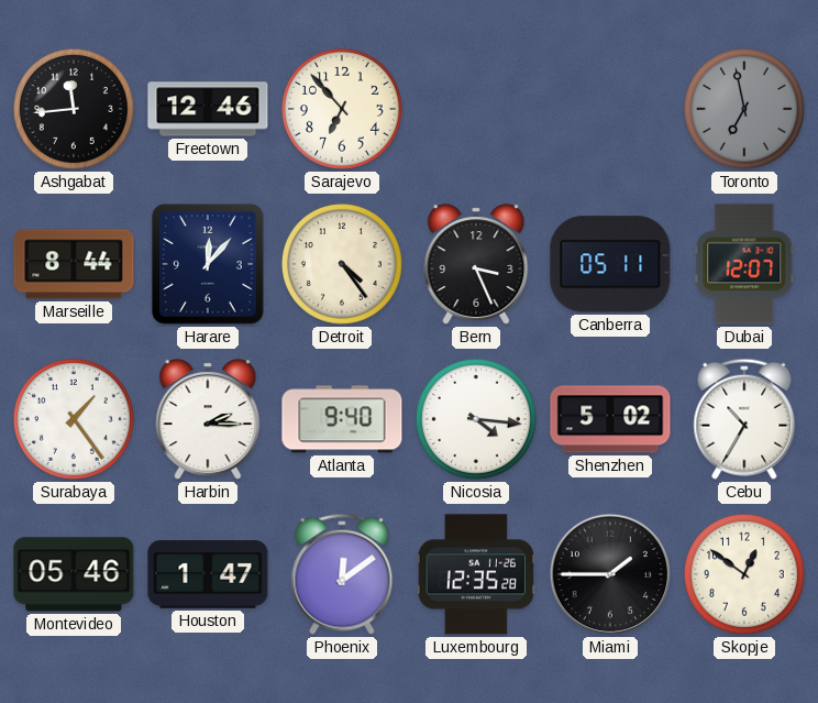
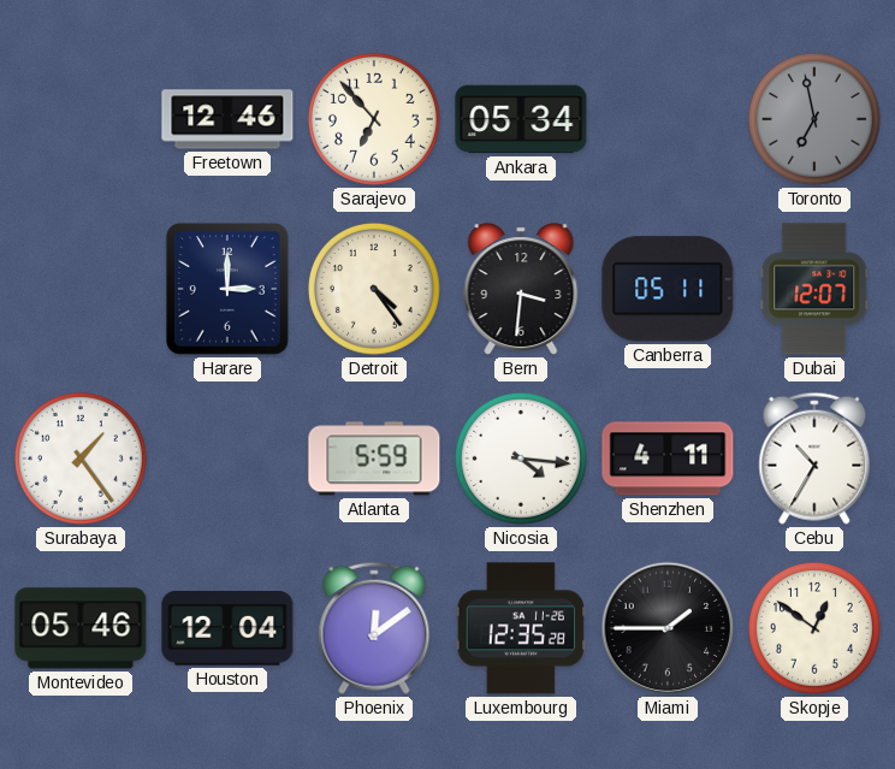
Ashgabat: 11:44 -> none (74, 109)
Ankara: none -> 05:34 (521, 119)
Marseille: 8:44 -> none (74, 264)
Harare: 12:07 -> 3:00 (227, 289)
Bern: 3:26 -> 3:31 (521, 289)
Harbin: 2:15 -> none (208, 419)
Atlanta: 9:40 -> 5:59 (374, 459)
Shenzhen: 5:02 -> 4:11 (668, 459)
Houston: 1:47 -> 12:04 (227, 629)
